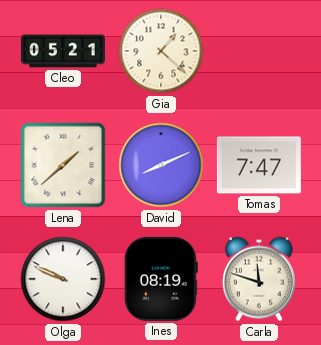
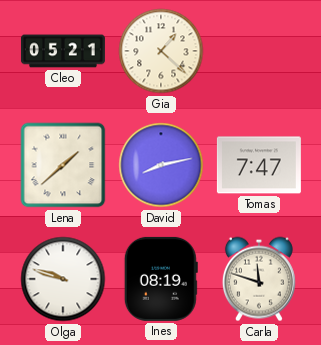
David: 8:11 -> 8:13 (161, 165)
Olga: 9:49 -> 9:48 (63, 279)
